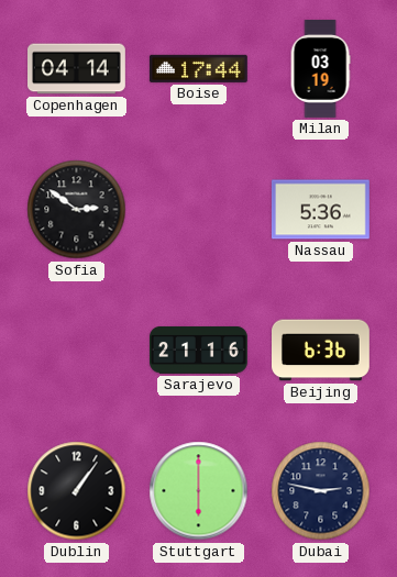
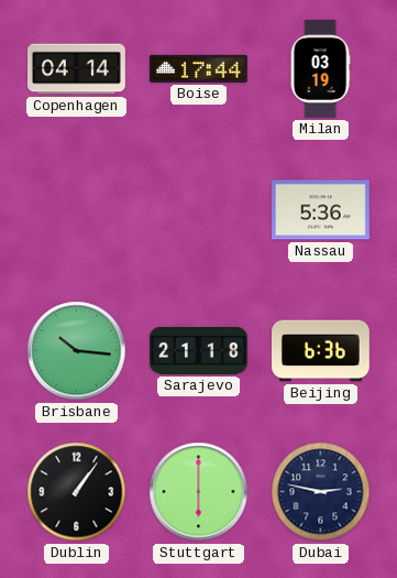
Sofia: 2:51 -> none (77, 210)
Brisbane: none -> 10:16 (77, 351)
Sarajevo: 21:16 -> 21:18 (199, 351)
